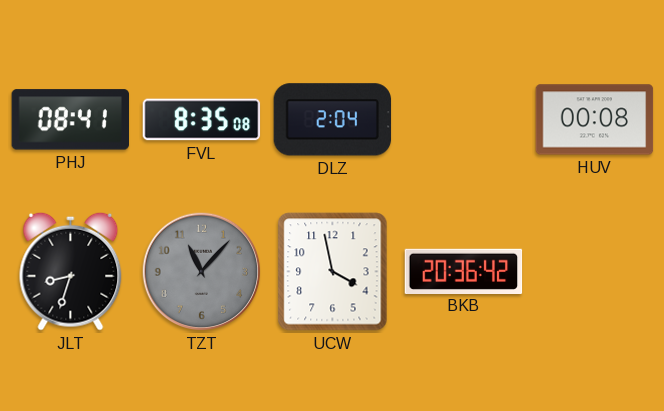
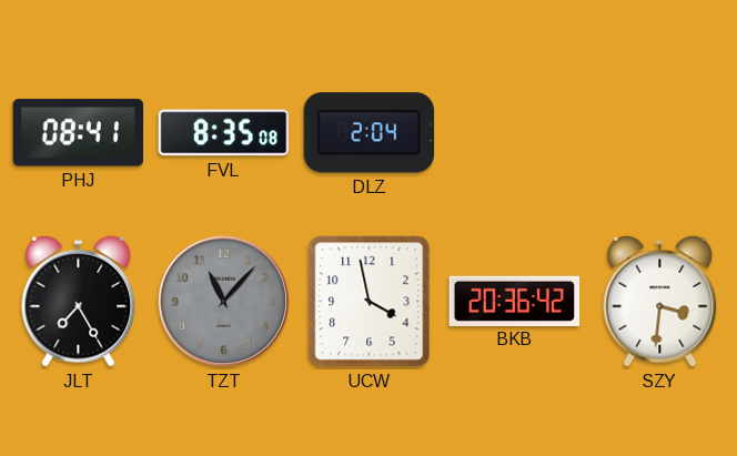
HUV: 00:08 -> none (595, 120)
JLT: 8:33 -> 7:25 (79, 301)
SZY: none -> 3:31 (660, 301)
